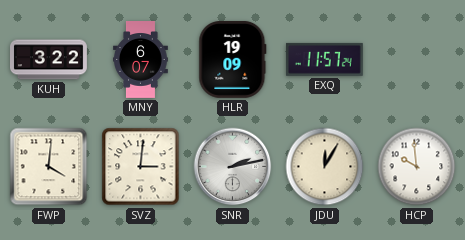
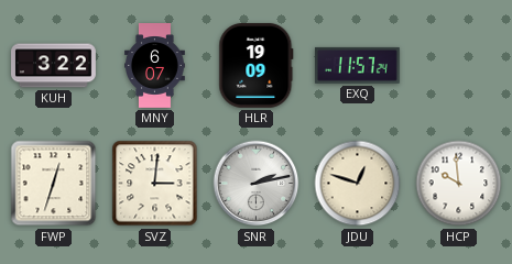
FWP: 4:01 -> 12:33 (54, 184)
JDU: 12:05 -> 12:48 (358, 184)
